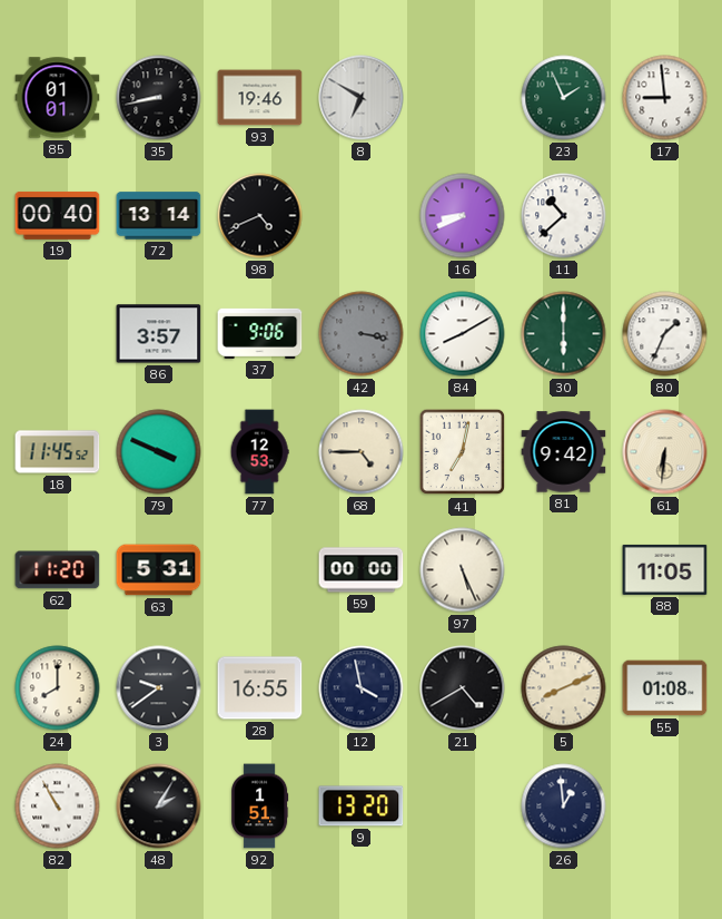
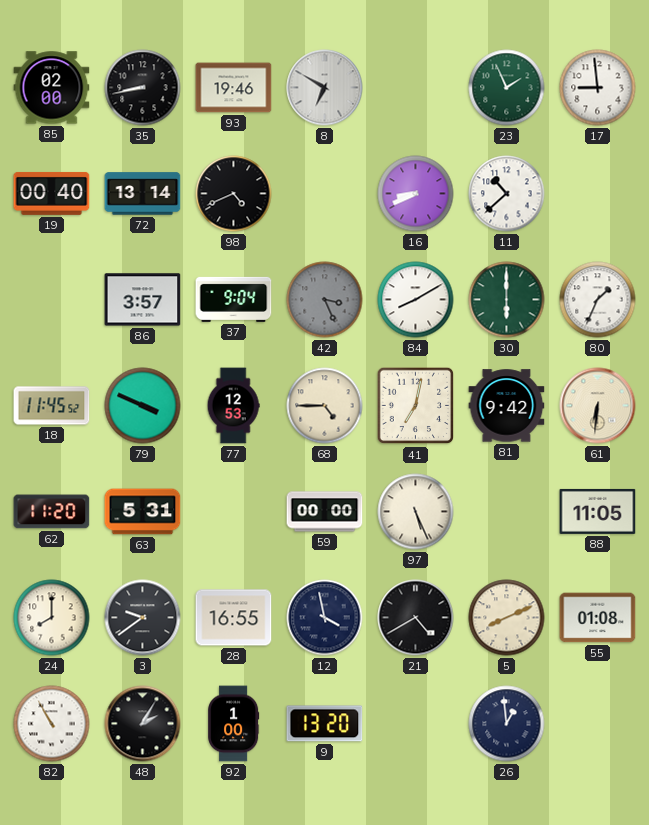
85: 01:01 -> 02:00 (52, 88)
37: 9:06 -> 9:04 (234, 299)
42: 3:17 -> 3:26 (325, 300)
92: 1:51 -> 1:00 (234, 724)
